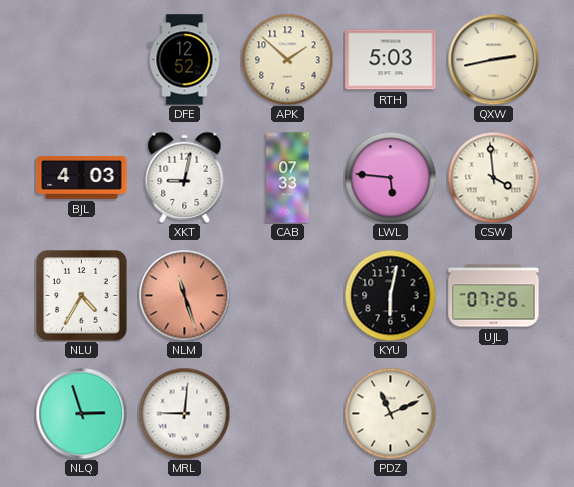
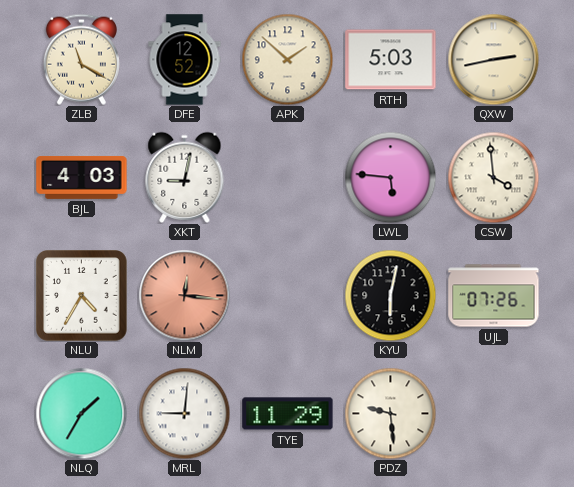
ZLB: none -> 11:20 (81, 59)
CAB: 07:33 -> none (288, 178)
NLM: 11:27 -> 12:16 (184, 295)
NLQ: 2:57 -> 1:35 (81, 413)
TYE: none -> 11:29 (288, 414)
PDZ: 11:11 -> 9:29 (390, 413)
